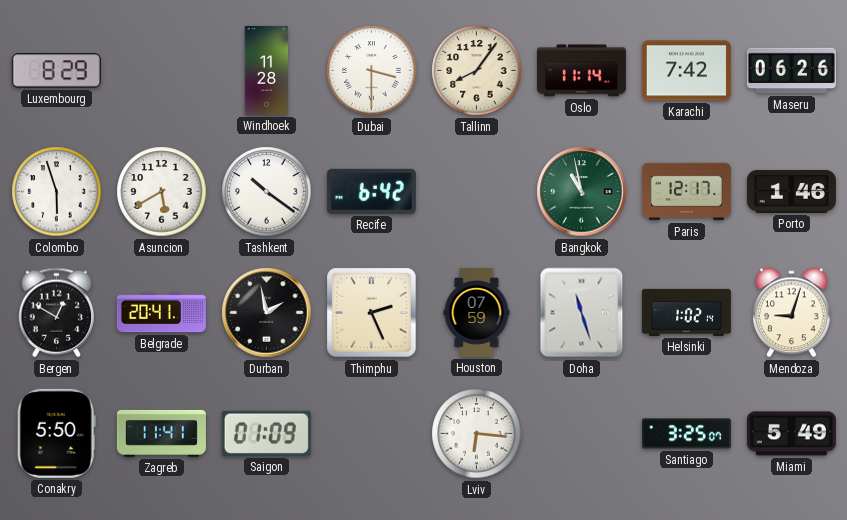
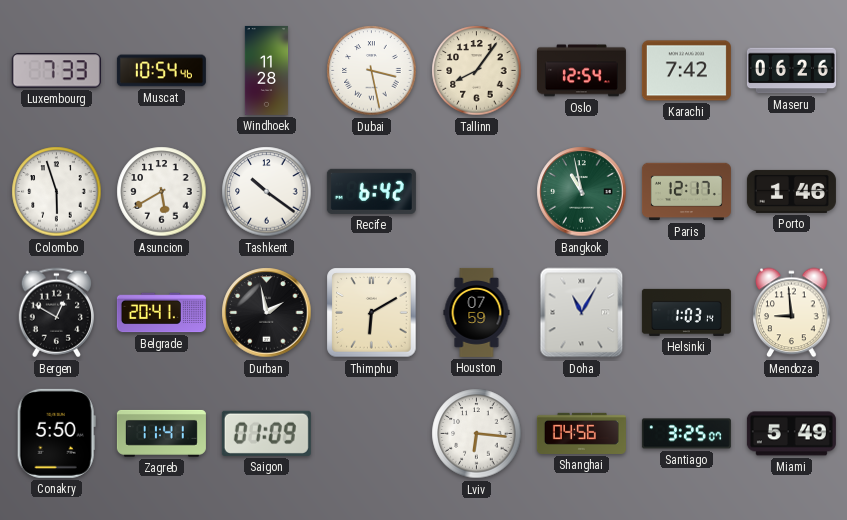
Luxembourg: 8:29 -> 7:33 (56, 71)
Muscat: none -> 10:54 (161, 71)
Dubai: 3:30 -> 3:28 (372, 71)
Oslo: 11:14 -> 12:54 (581, 71)
Thimphu: 2:26 -> 6:10 (372, 313)
Doha: 11:27 -> 11:05 (582, 313)
Helsinki: 1:02 -> 1:03 (686, 312)
Mendoza: 9:03 -> 8:59 (792, 313)
Shanghai: none -> 04:56 (581, 433)
